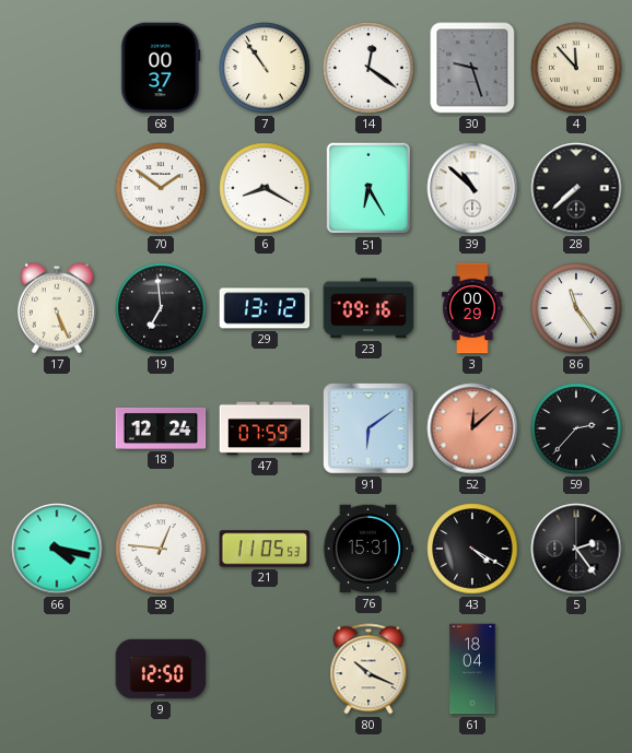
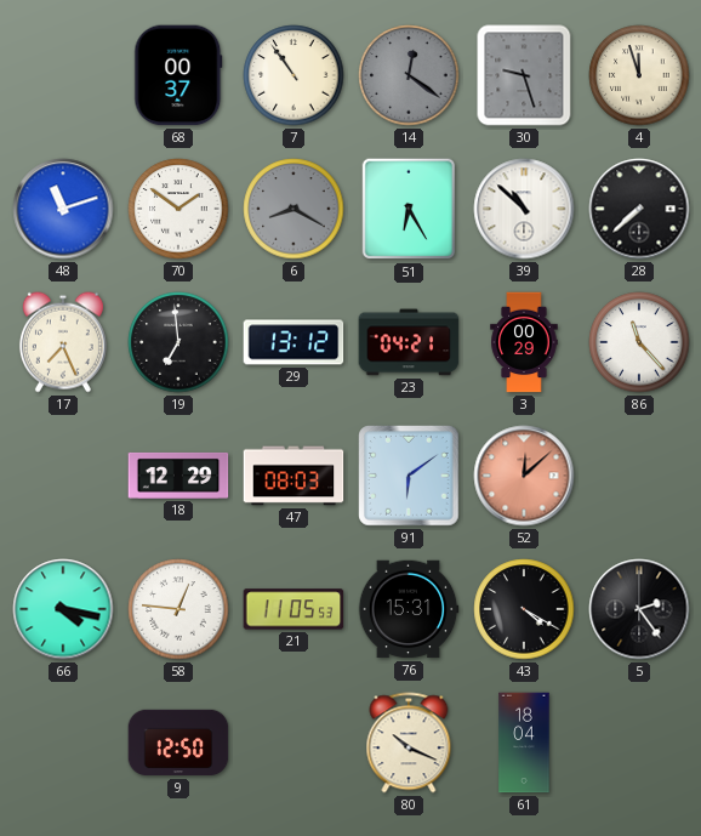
14 dial: white -> grey (409, 75)
4: 11:53 -> 11:57 (639, 75)
48: none -> 11:12 (63, 209)
6 dial: white -> grey (293, 209)
17: 5:26 -> 7:26 (63, 342)
23: 09:16 -> 04:21 (409, 342)
86: 11:24 -> 11:23 (639, 342)
18: 12:24 -> 12:29 (178, 476)
47: 07:59 -> 08:03 (293, 476)
59: 2:37 -> none (576, 428)
